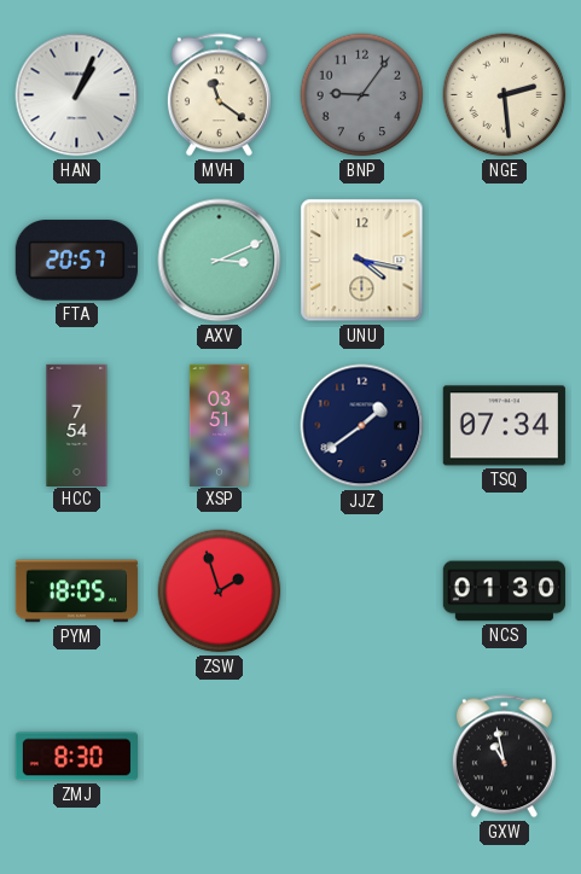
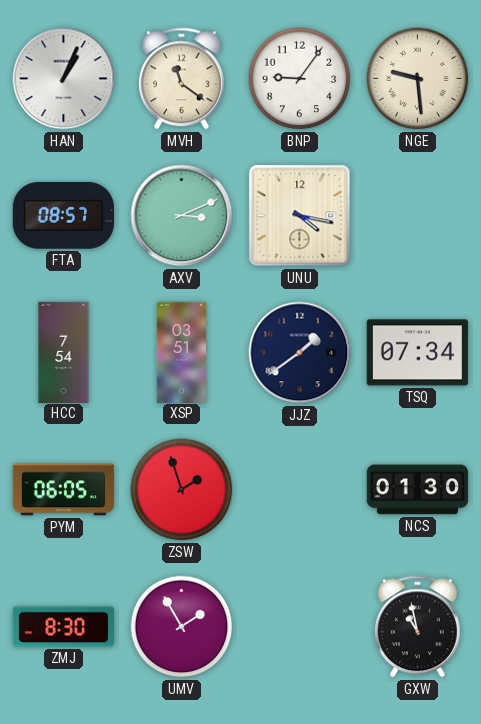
BNP dial: grey -> white (300, 79)
NGE: 2:29 -> 9:29 (418, 79)
FTA: 20:57 -> 08:57 (63, 216)
PYM: 18:05 -> 06:05 (63, 490)
UMV: none -> 1:55 (182, 627)
